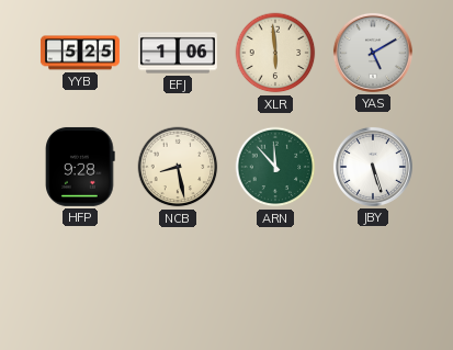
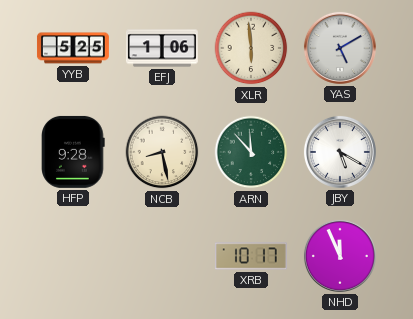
JBY: 5:27 -> 5:20 (340, 152)
XRB: none -> 10:17 (251, 256)
NHD: none -> 11:56 (340, 256)
